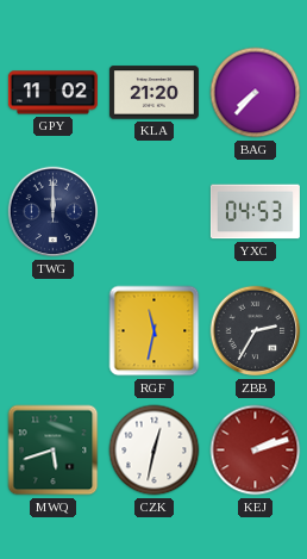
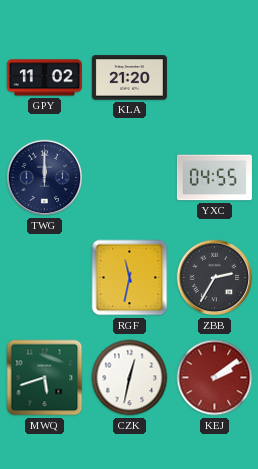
BAG: 7:37 -> none (256, 93)
YXC: 04:53 -> 04:55 (214, 178)
KEJ: 2:12 -> 2:09 (215, 378)
